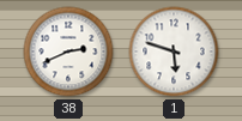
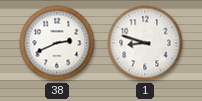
1: 5:48 -> 8:48 (145, 43)
